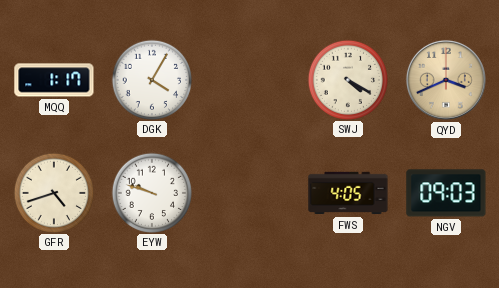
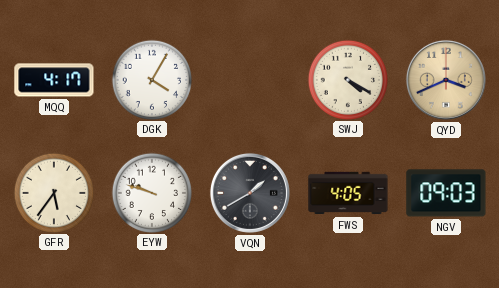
MQQ: 1:17 -> 4:17 (54, 80)
GFR: 4:42 -> 5:36 (53, 192)
VQN: none -> 1:40 (250, 193)
